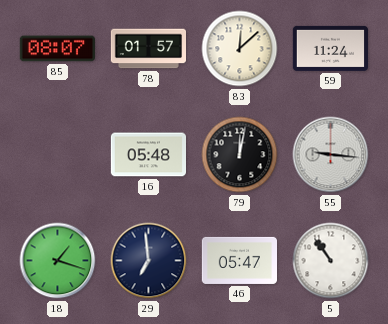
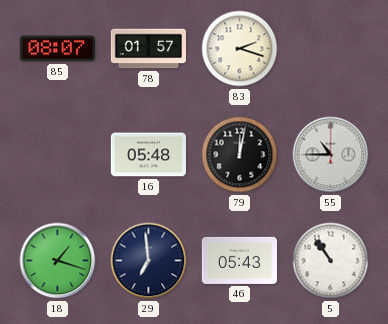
83: 12:08 -> 2:18 (240, 49)
59: 11:24 -> none (330, 48)
55: 9:16 -> 10:45 (331, 155)
46: 05:47 -> 05:43 (239, 260)
